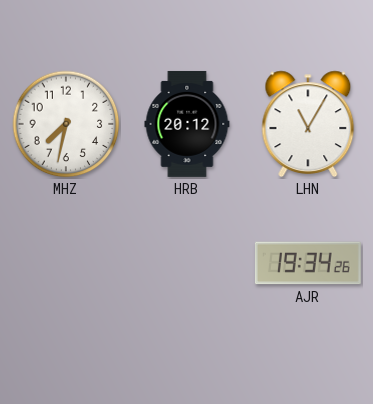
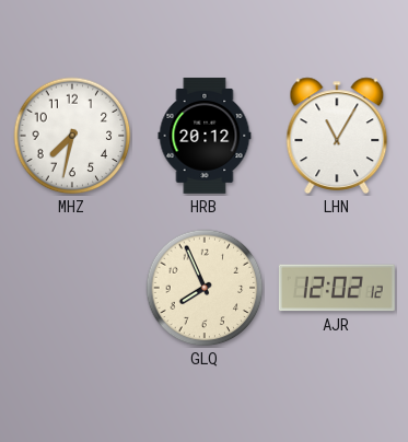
GLQ: none -> 7:56 (205, 288)
AJR: 19:34 -> 12:02 (337, 288)
